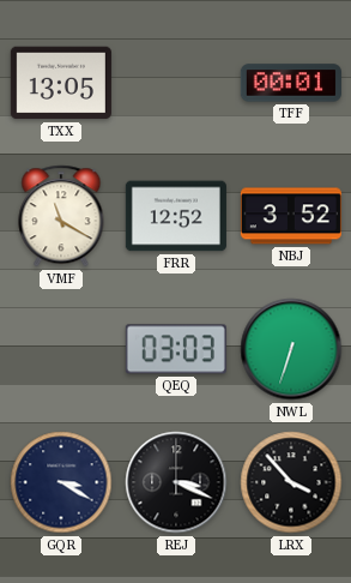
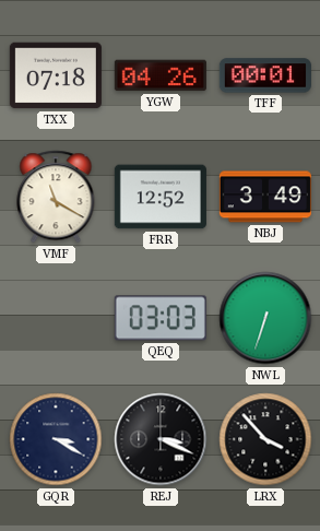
TXX: 13:05 -> 07:18 (56, 75)
YGW: none -> 04:26 (161, 75)
NBJ: 3:52 -> 3:49 (265, 197)
